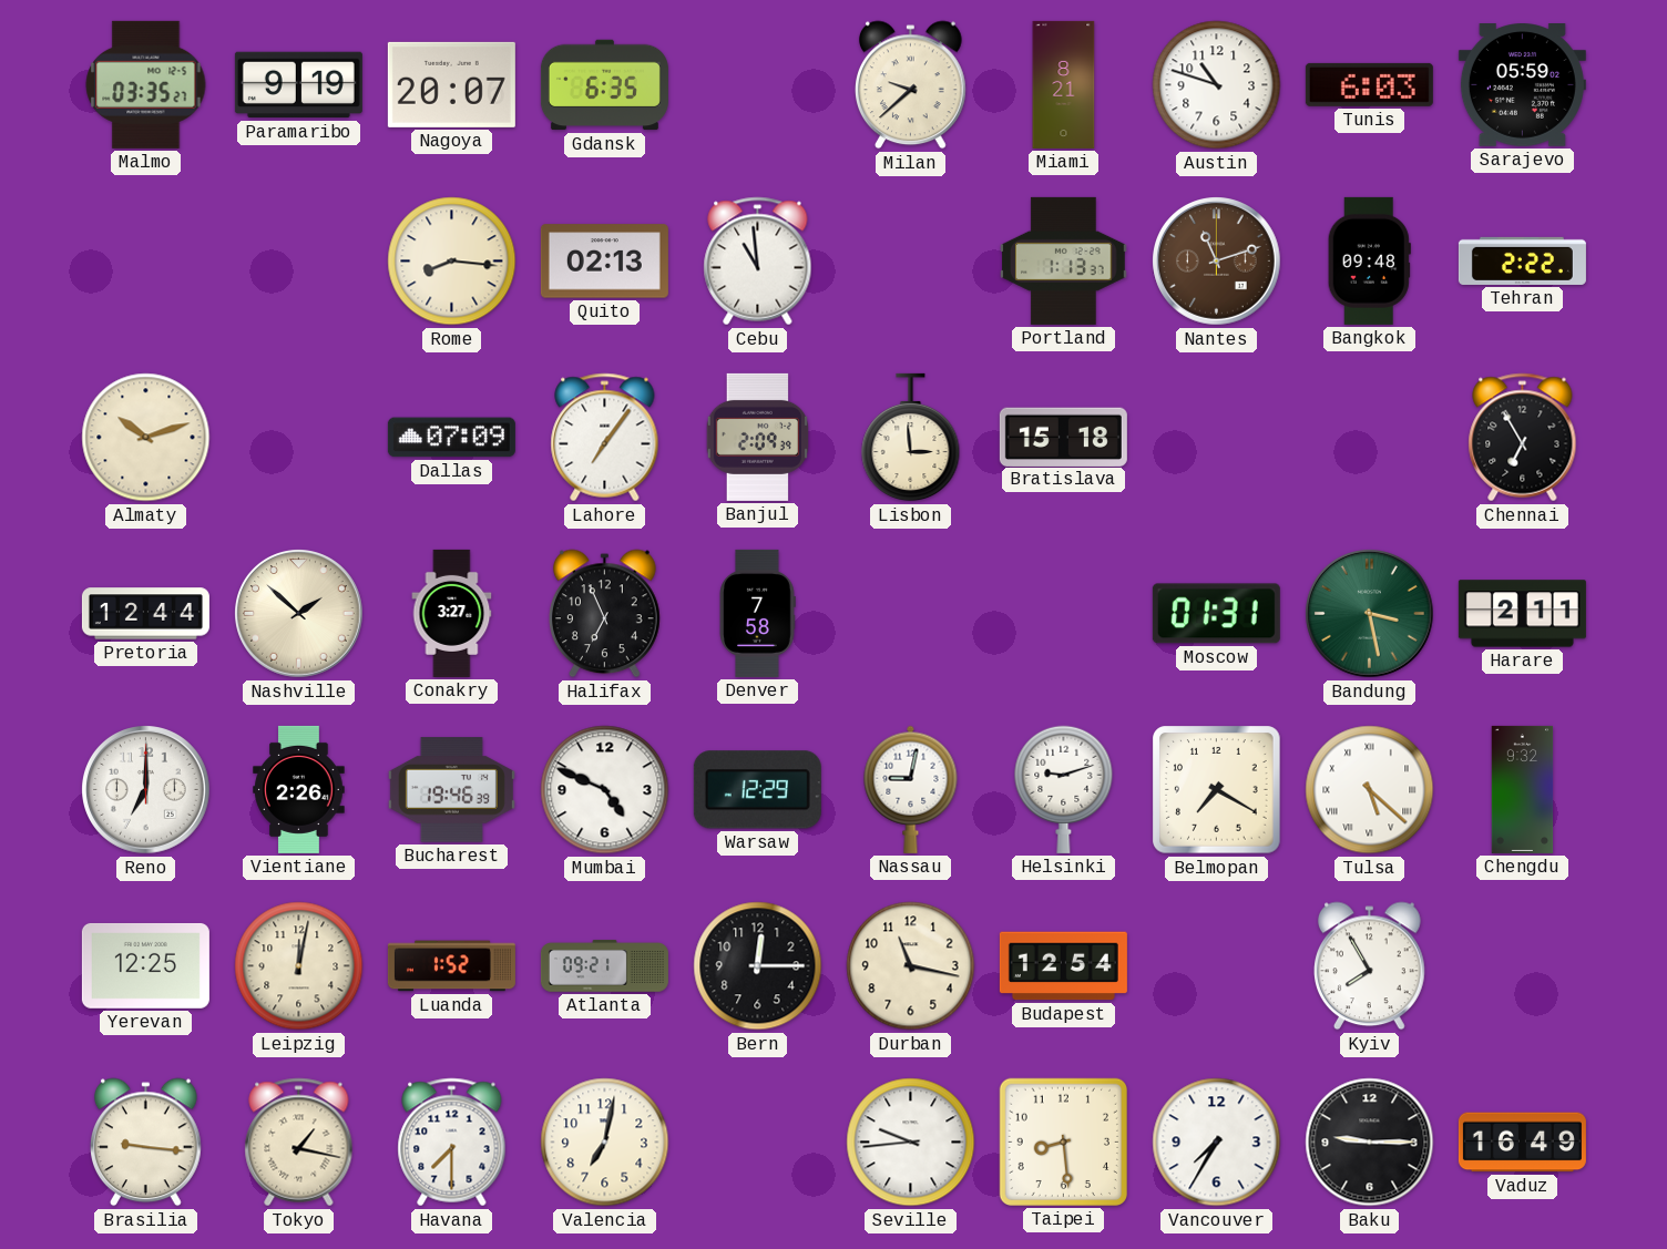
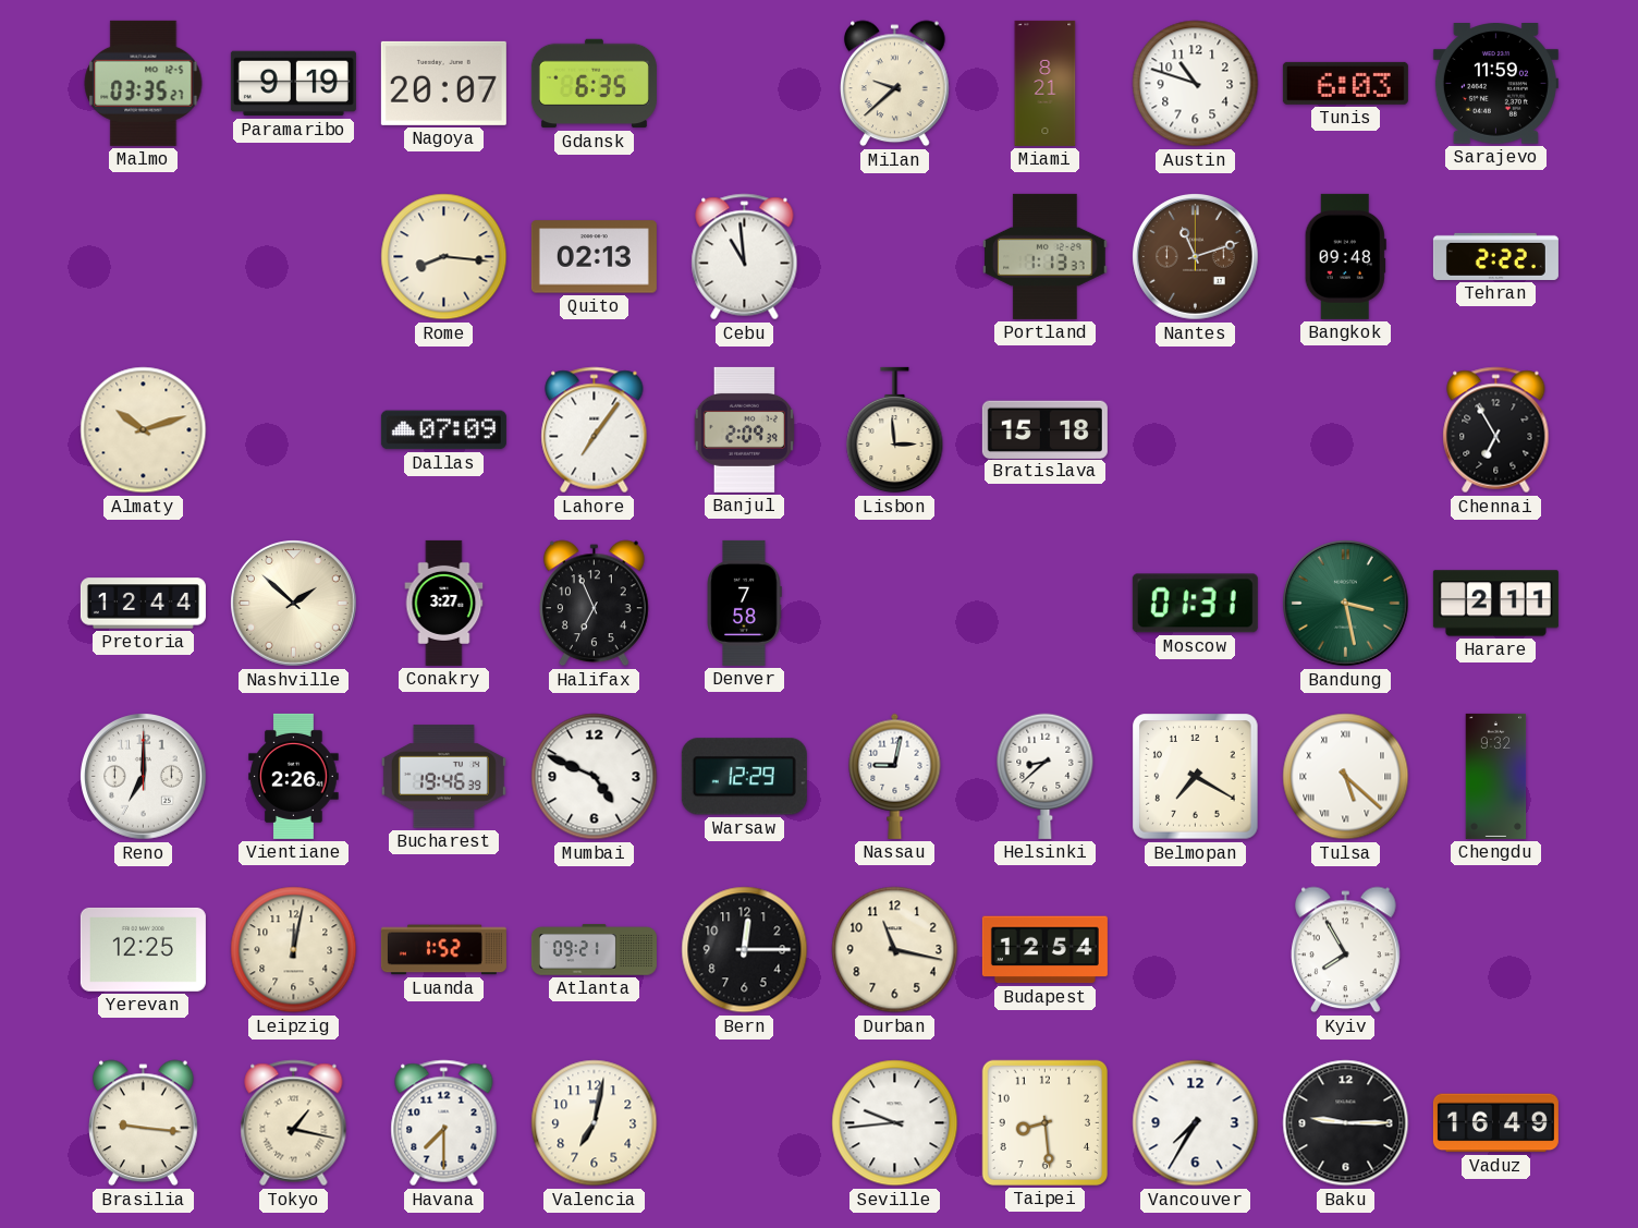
Sarajevo: 05:59 -> 11:59 (1495, 84)
Helsinki: 9:12 -> 8:38 (1046, 776)
